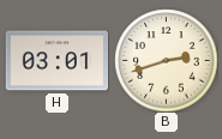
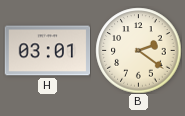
B: 2:42 -> 2:21 (138, 50)
